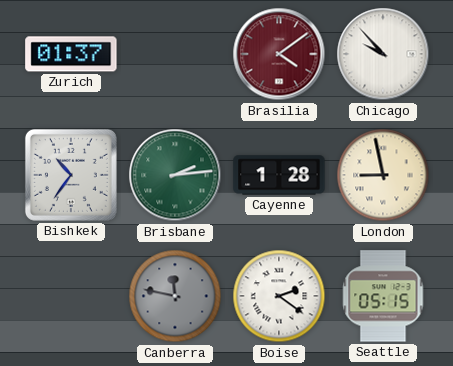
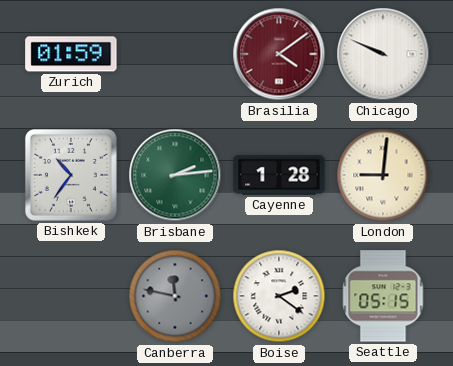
Zurich: 01:37 -> 01:59 (71, 54)
Chicago: 9:53 -> 9:49 (383, 54)
London: 8:58 -> 9:01 (383, 175)
